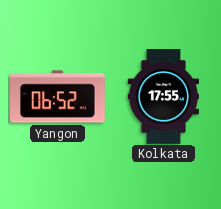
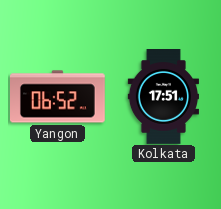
Kolkata: 17:55 -> 17:51 (163, 97)
